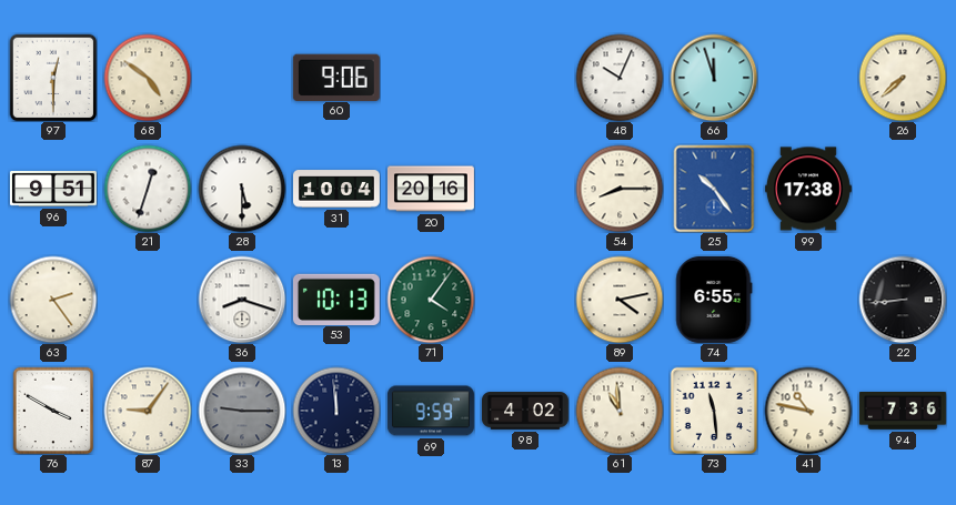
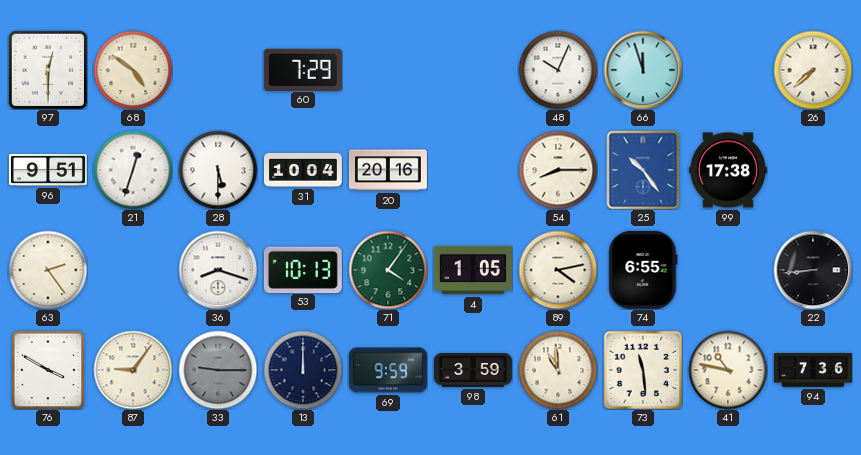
60: 9:06 -> 7:29 (303, 69)
4: none -> 1:05 (473, 270)
13: 11:59 -> 12:00 (303, 370)
98: 4:02 -> 3:59 (473, 370)
